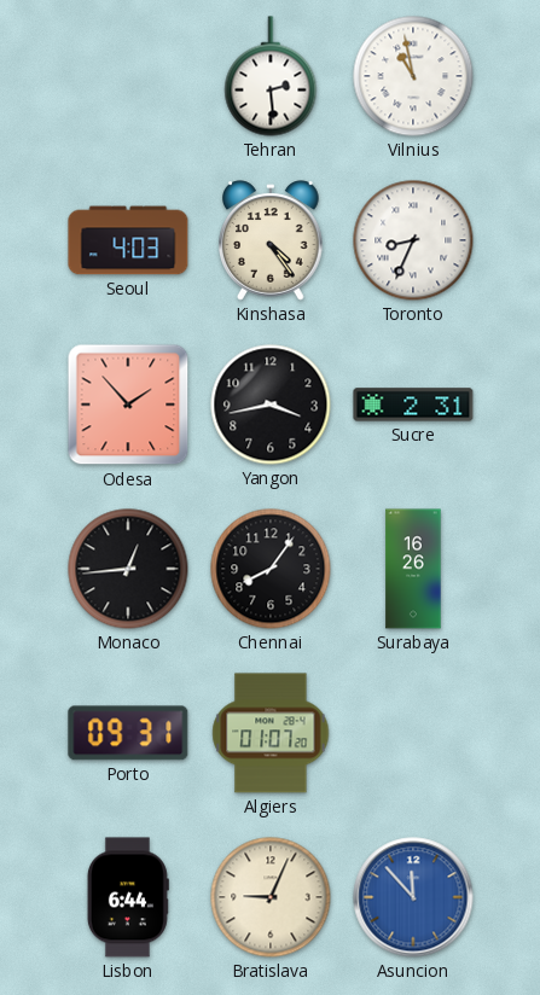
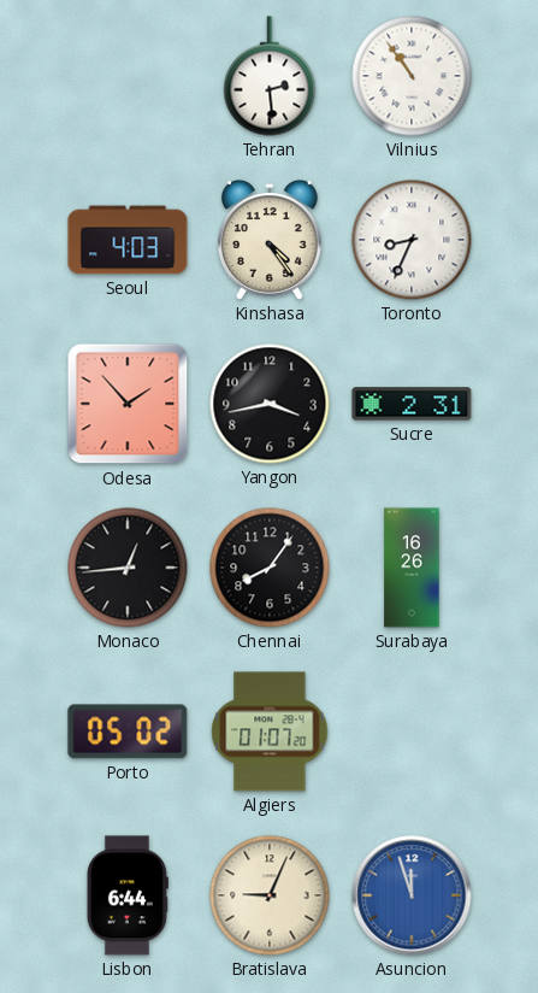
Vilnius: 10:58 -> 10:54 (412, 76)
Porto: 09:31 -> 05:02 (128, 731)
Asuncion: 11:53 -> 11:57 (412, 895)
